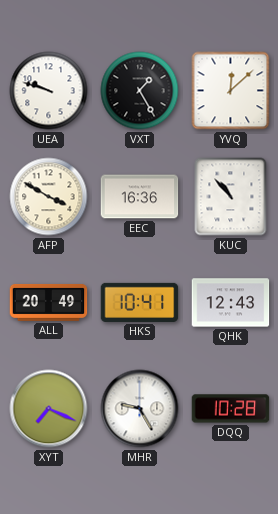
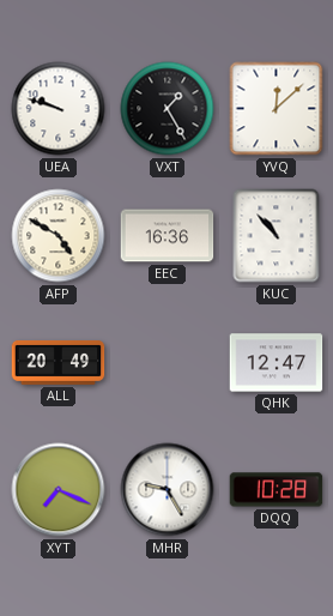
AFP: 3:50 -> 4:50 (59, 236)
HKS: 10:41 -> none (140, 302)
QHK: 12:43 -> 12:47 (277, 363)
